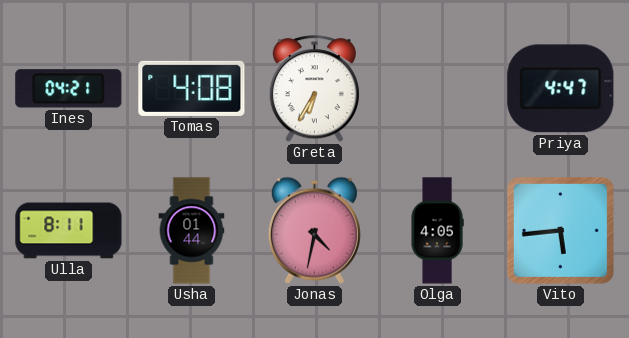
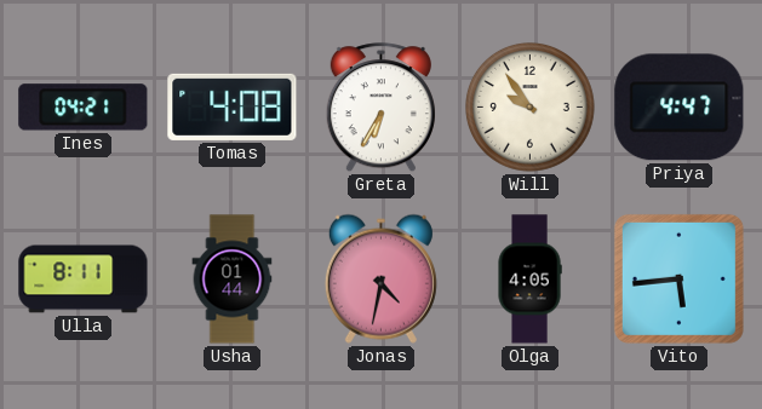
Will: none -> 9:54 (531, 108)
